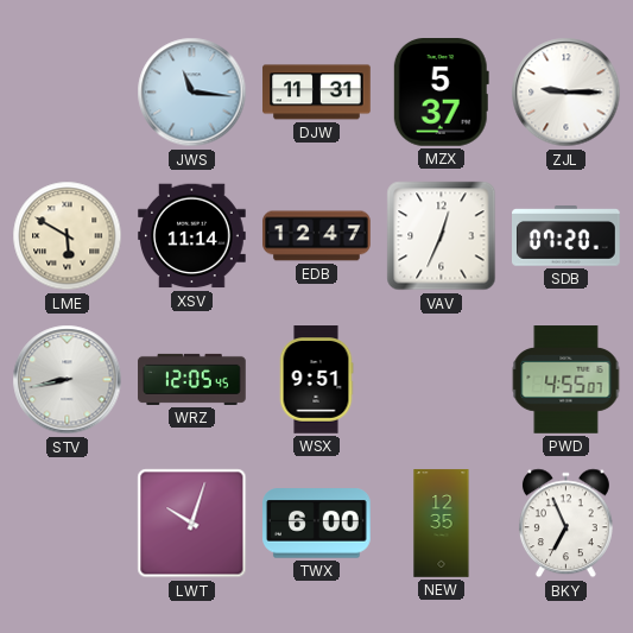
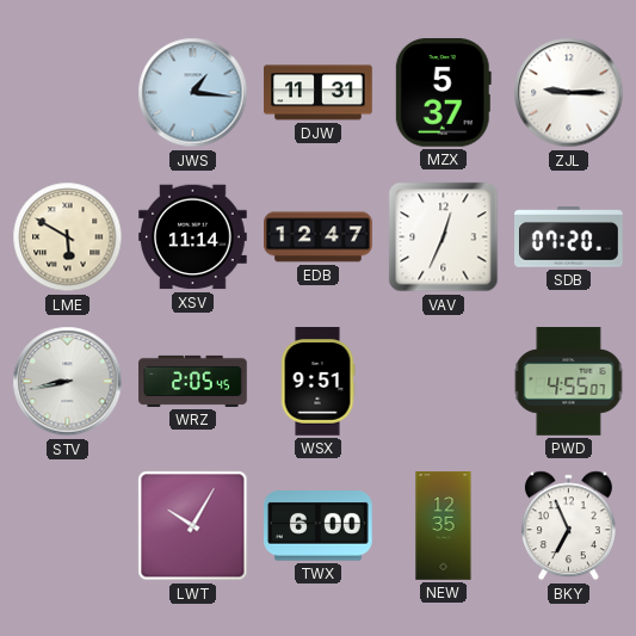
JWS: 11:16 -> 1:16 (193, 93)
WRZ: 12:05 -> 2:05 (193, 381)
LWT: 10:03 -> 10:05 (193, 526)
